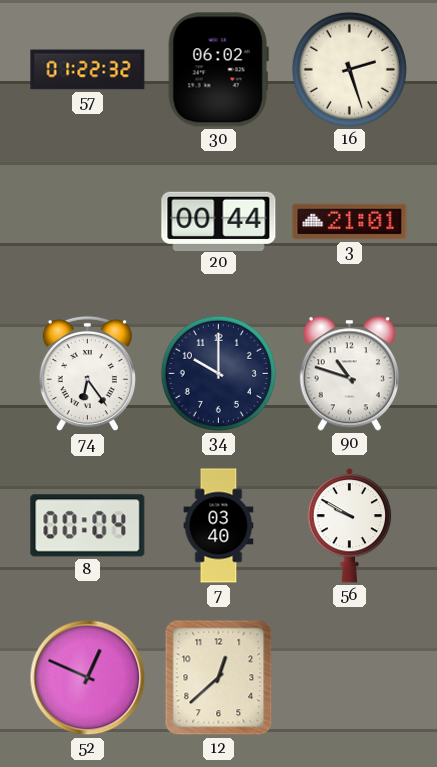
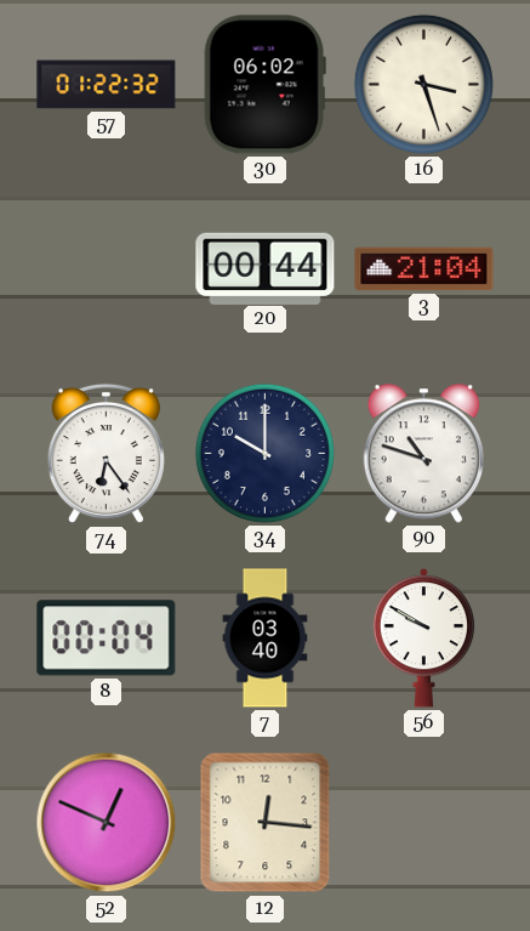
16: 2:27 -> 3:27 (423, 84)
3: 21:01 -> 21:04 (424, 269)
12: 12:38 -> 12:16 (266, 823)
